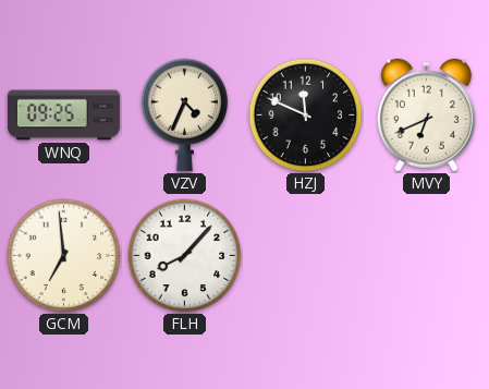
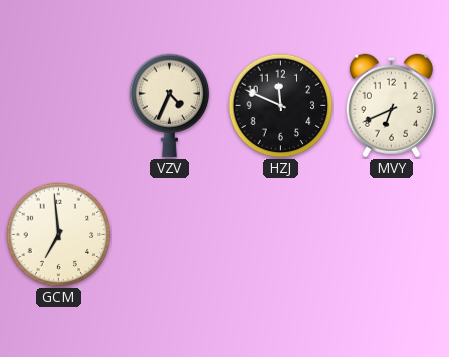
WNQ: 09:25 -> none (63, 116)
FLH: 8:07 -> none (185, 256)
